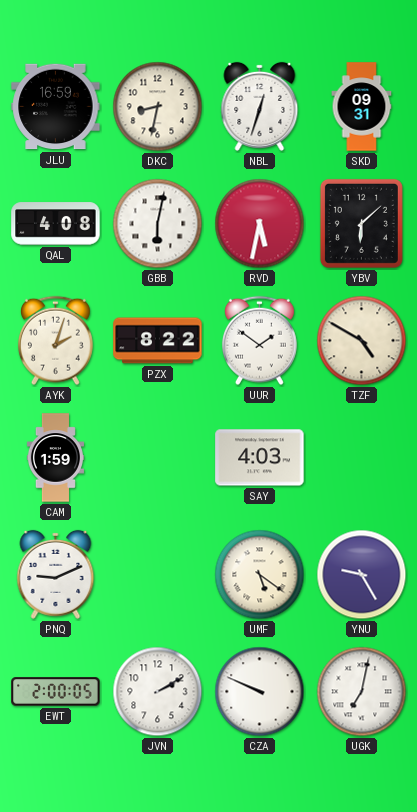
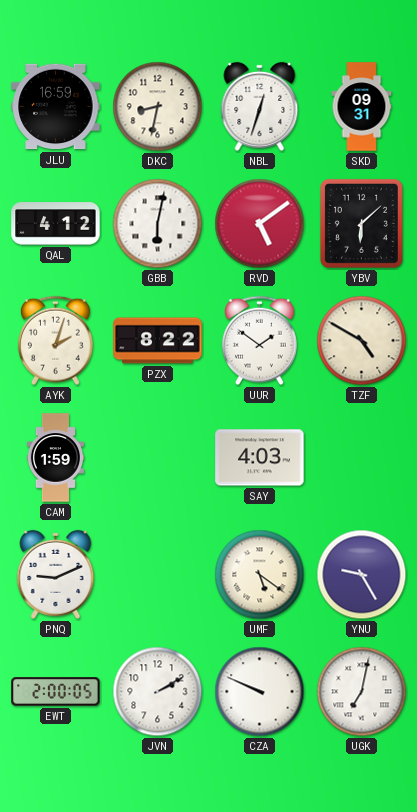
QAL: 4:08 -> 4:12 (56, 224)
RVD: 5:32 -> 5:09 (260, 224)
